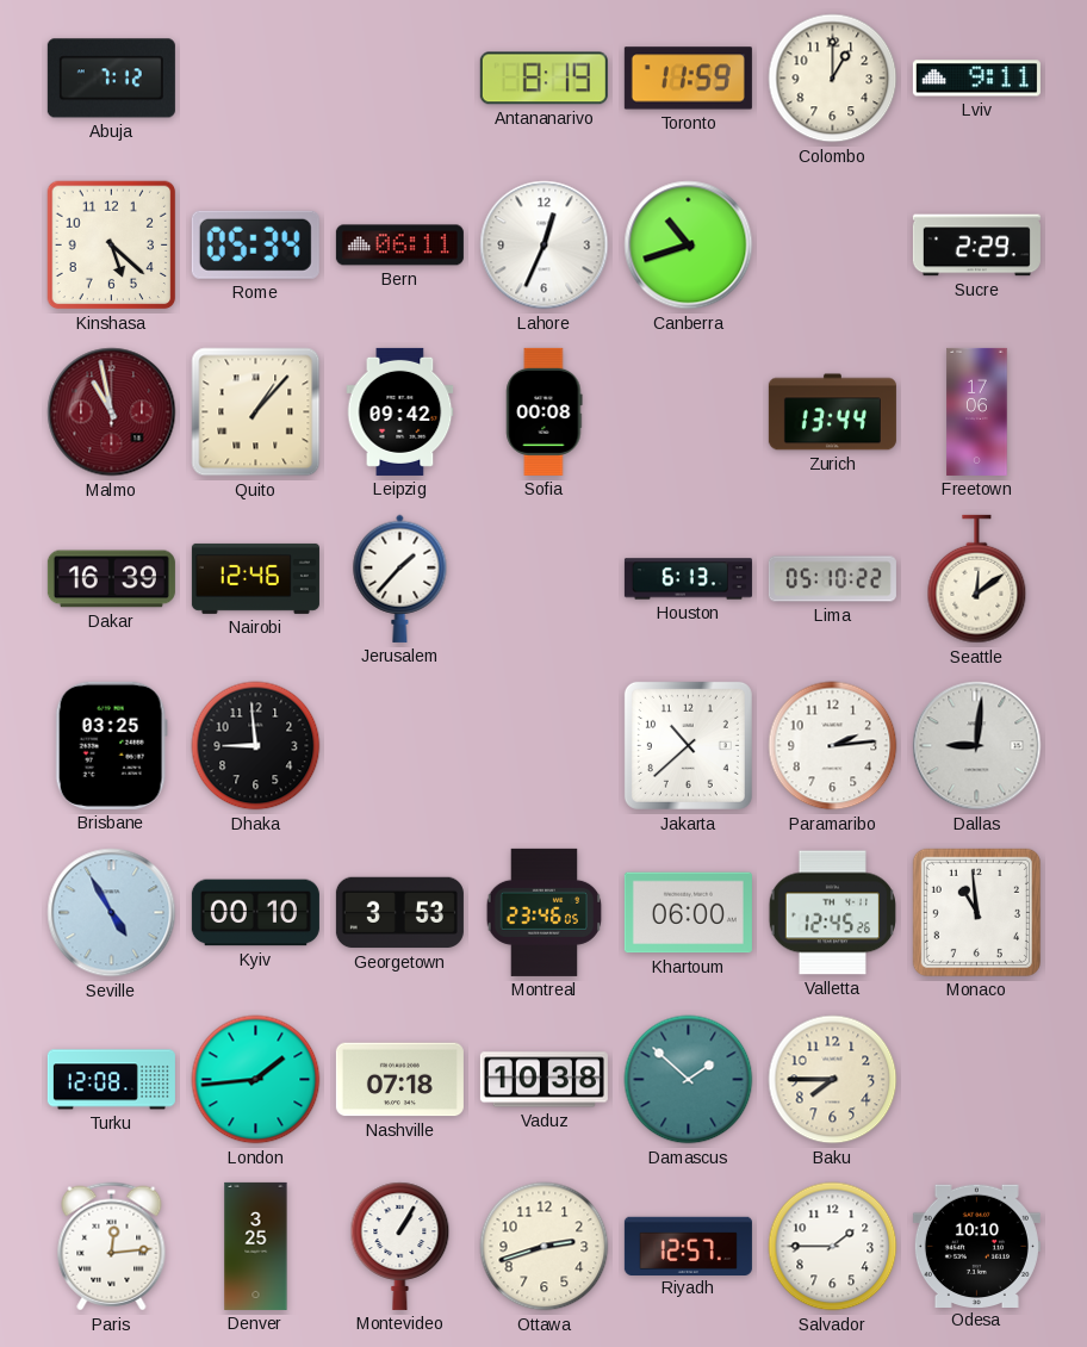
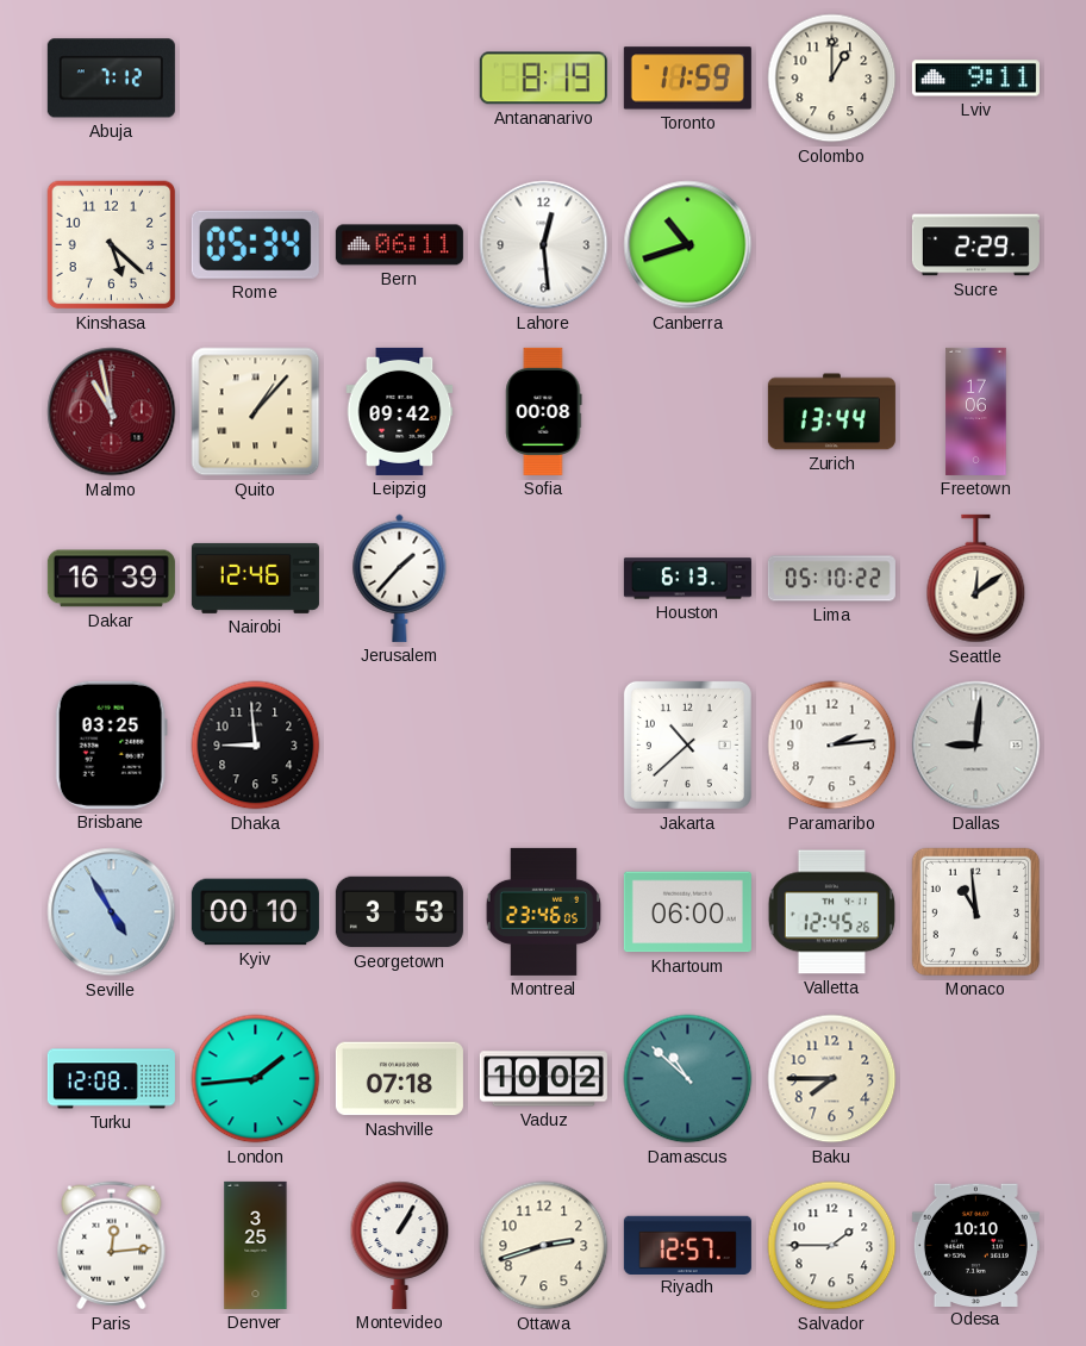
Lahore: 12:34 -> 12:29 (544, 245)
Vaduz: 10:38 -> 10:02 (543, 1079)
Damascus: 1:52 -> 10:52 (688, 1079)
